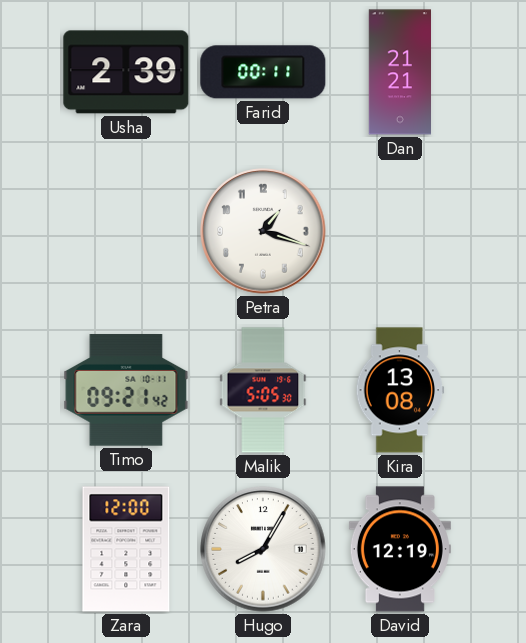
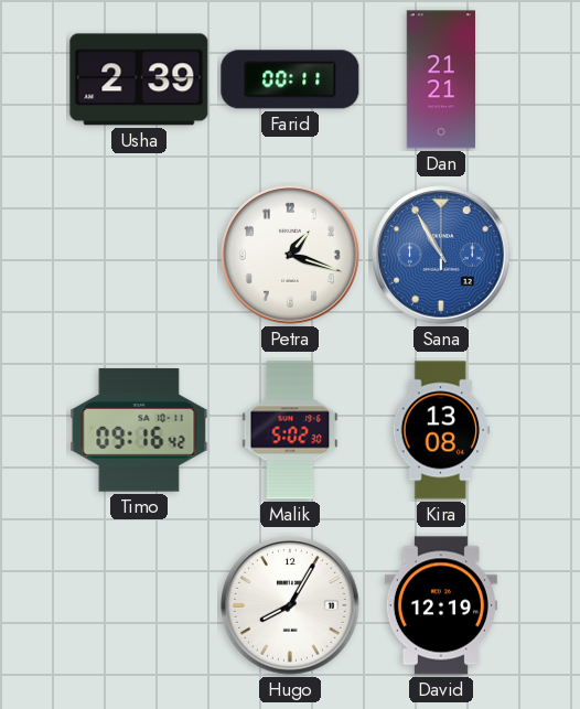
Sana: none -> 10:55 (441, 255)
Timo: 09:21 -> 09:16 (139, 430)
Malik: 5:05 -> 5:02 (290, 430)
Zara: 12:00 -> none (126, 549)
